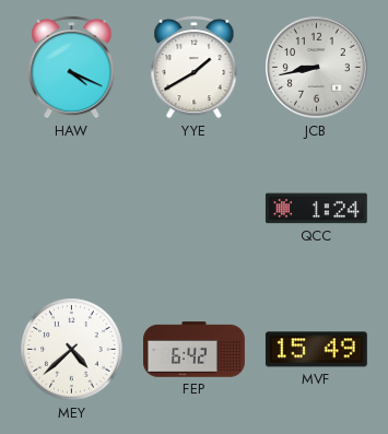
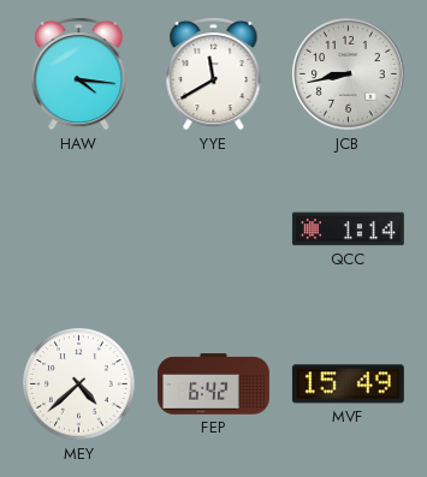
HAW: 4:19 -> 4:16 (79, 73)
YYE: 1:40 -> 11:40 (214, 73)
QCC: 1:24 -> 1:14 (348, 229)
